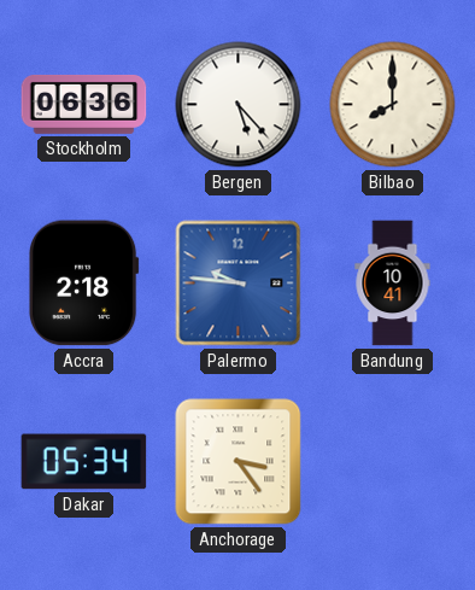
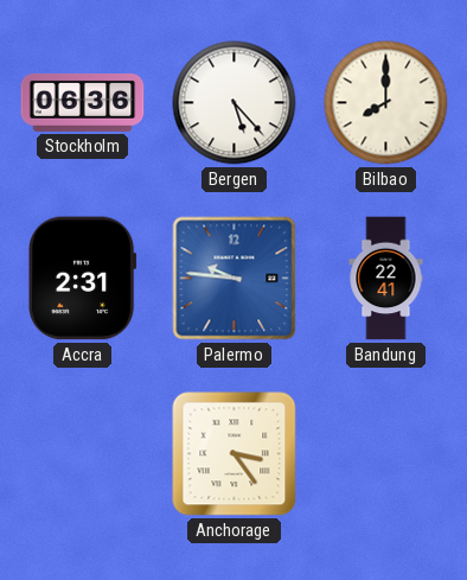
Accra: 2:18 -> 2:31 (83, 279)
Bandung: 10:41 -> 22:41 (386, 279)
Dakar: 05:34 -> none (84, 462)
